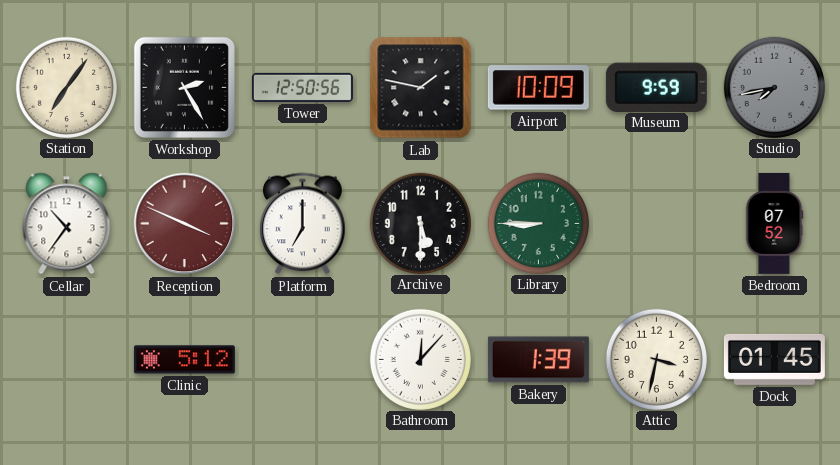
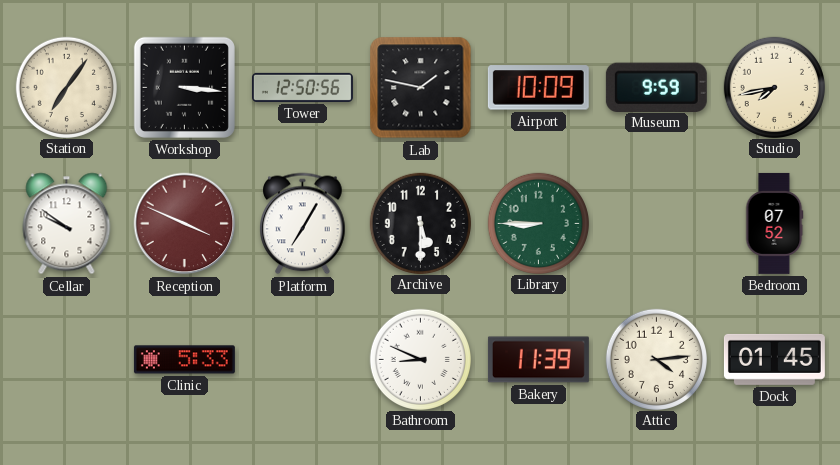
Workshop: 2:25 -> 3:16 (184, 87)
Studio dial: grey -> cream (774, 87)
Cellar: 10:36 -> 9:51 (67, 224)
Platform: 7:00 -> 7:05 (303, 224)
Clinic: 5:12 -> 5:33 (184, 360)
Bathroom: 12:07 -> 8:49 (420, 359)
Bakery: 1:39 -> 11:39 (538, 360)
Attic: 3:32 -> 4:14 (656, 359)
